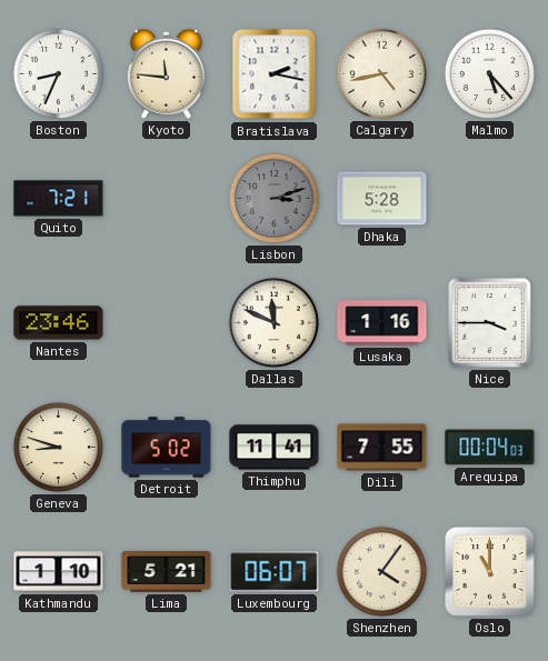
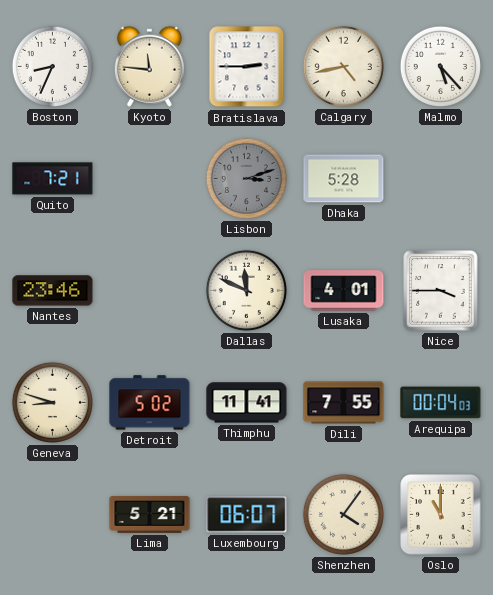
Bratislava: 2:17 -> 2:45 (247, 67)
Lusaka: 1:16 -> 4:01 (344, 291)
Kathmandu: 1:10 -> none (59, 572)
